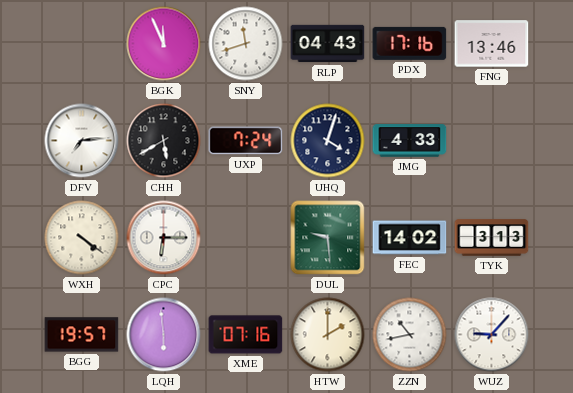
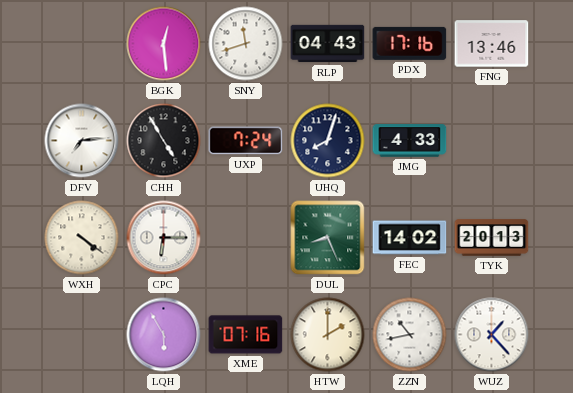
BGK: 11:56 -> 12:29 (164, 44)
CHH: 5:40 -> 4:55 (164, 141)
UHQ: 4:03 -> 8:03 (328, 141)
DUL: 9:29 -> 8:26 (328, 238)
TYK: 3:13 -> 20:13 (492, 238)
BGG: 19:57 -> none (82, 335)
LQH: 5:59 -> 5:55 (164, 335)
WUZ: 9:07 -> 1:23 (492, 335)
